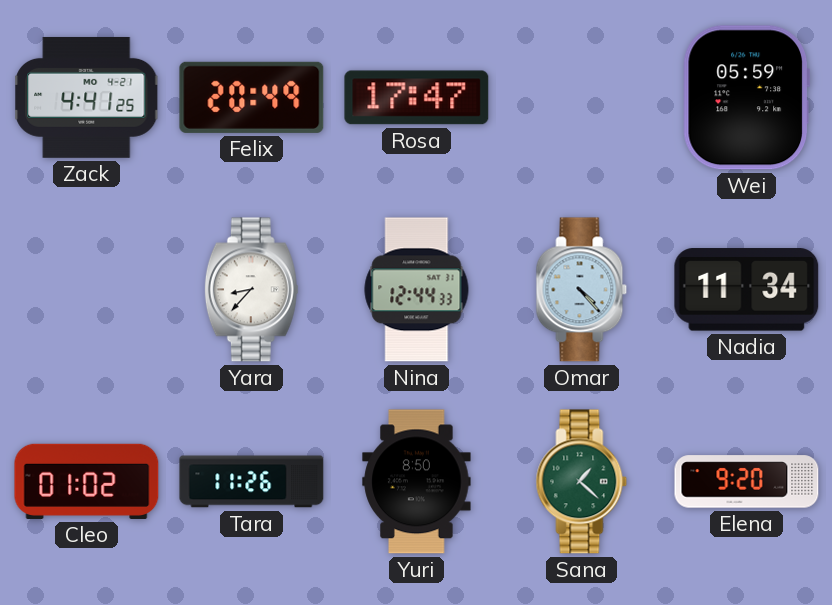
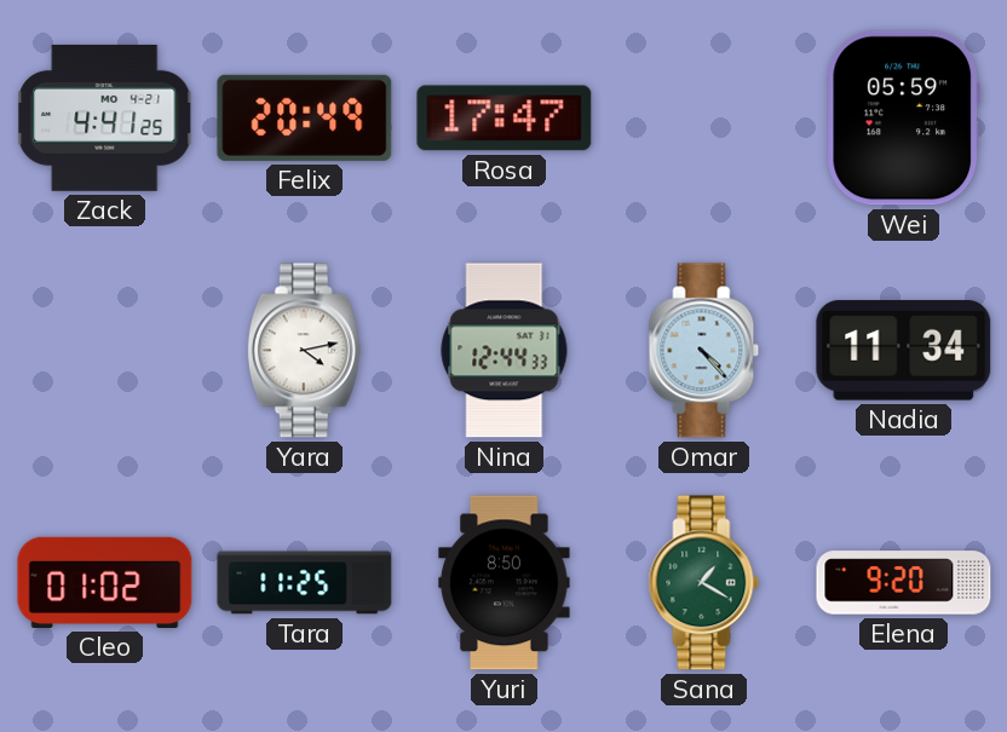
Yara: 8:37 -> 4:13 (304, 351)
Tara: 11:26 -> 11:25 (305, 583)
Sana: 1:22 -> 1:20 (704, 583)
